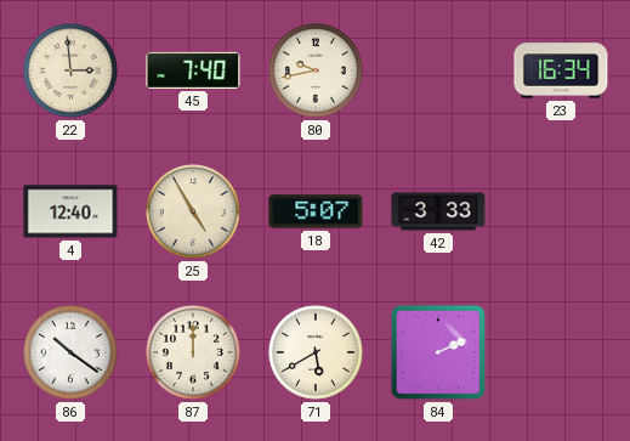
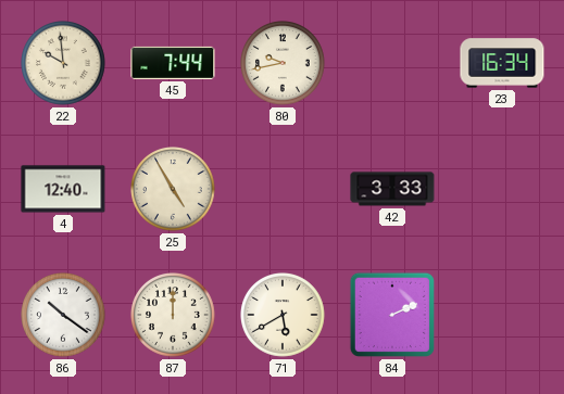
22: 2:59 -> 9:59 (64, 64)
45: 7:40 -> 7:44 (173, 63)
18: 5:07 -> none (316, 211)
